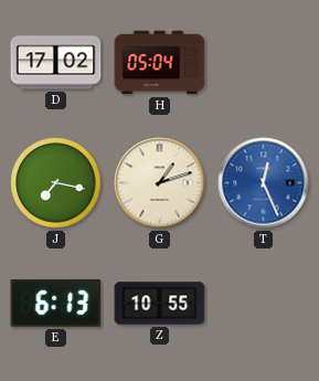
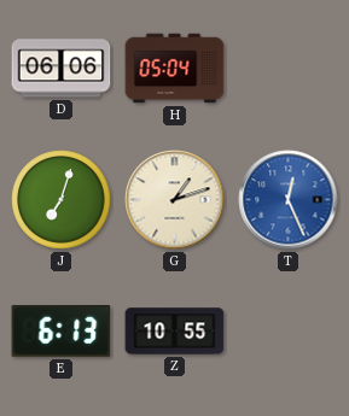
D: 17:02 -> 06:06 (62, 69)
J: 7:17 -> 7:03 (62, 200)
